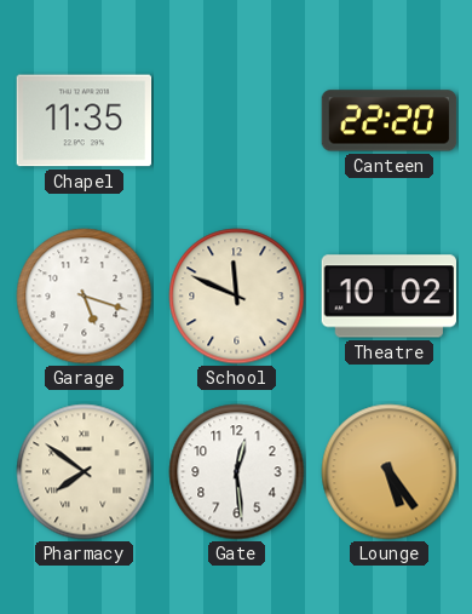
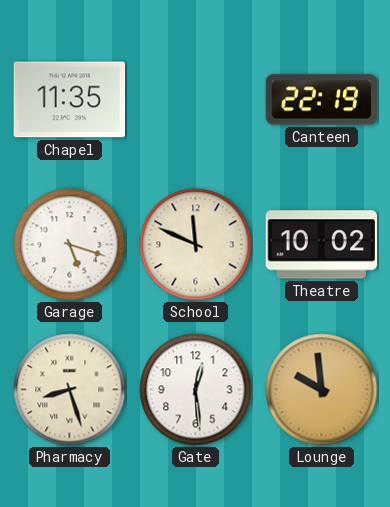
Canteen: 22:20 -> 22:19 (322, 100)
Pharmacy: 7:51 -> 8:27 (70, 390)
Lounge: 5:24 -> 9:59 (322, 390)
